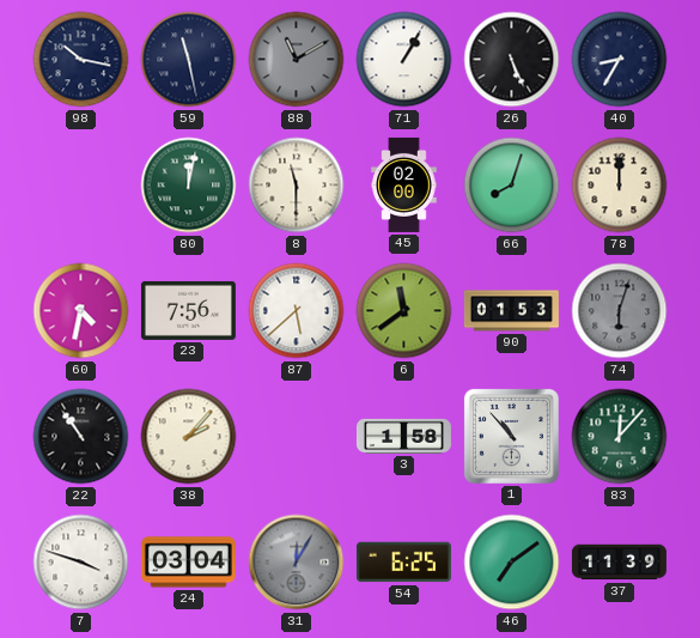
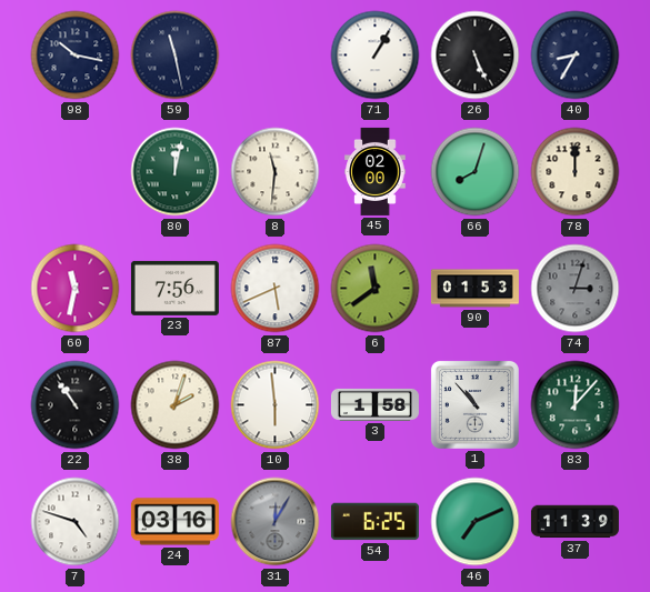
88: 11:10 -> none (297, 60)
8: 11:30 -> 11:31 (276, 172)
60: 4:32 -> 11:32 (76, 289)
87: 5:38 -> 5:41 (276, 289)
74: 6:03 -> 3:03 (576, 289)
38: 2:07 -> 2:03 (176, 405)
10: none -> 5:59 (276, 405)
7: 3:48 -> 4:48 (76, 522)
24: 03:04 -> 03:16 (174, 522)
46: 7:09 -> 7:11 (476, 522)
